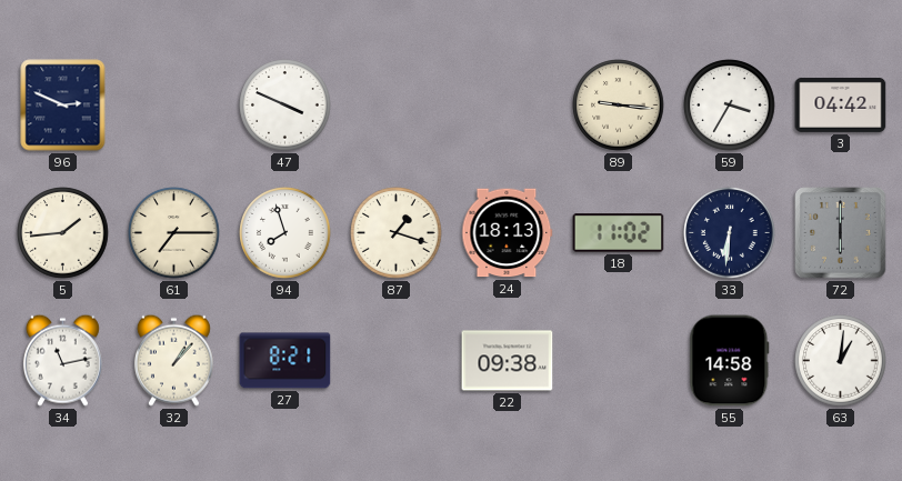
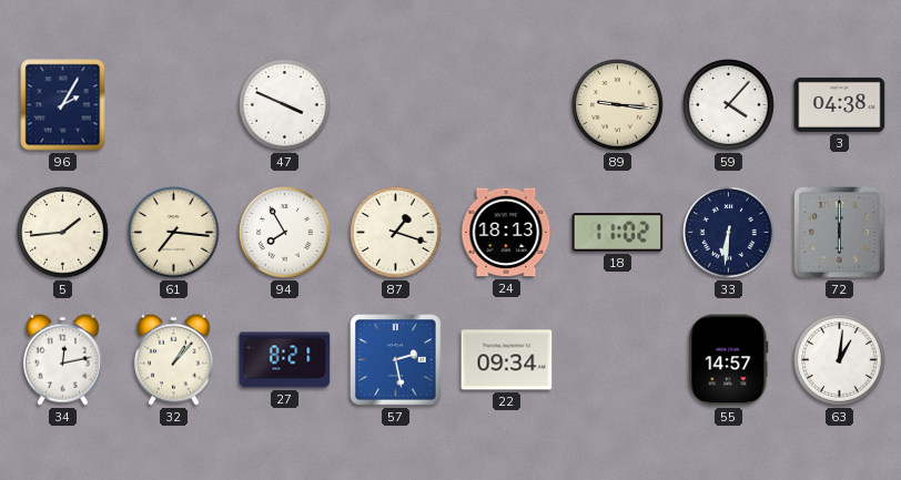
96: 2:49 -> 2:05 (63, 105)
59: 3:35 -> 4:07 (729, 105)
3: 04:42 -> 04:38 (840, 104)
61: 7:15 -> 7:16 (174, 233)
94: 7:57 -> 7:55 (285, 233)
34: 11:13 -> 12:13 (62, 359)
57: none -> 2:28 (396, 360)
22: 09:38 -> 09:34 (507, 360)
55: 14:58 -> 14:57 (729, 360)
